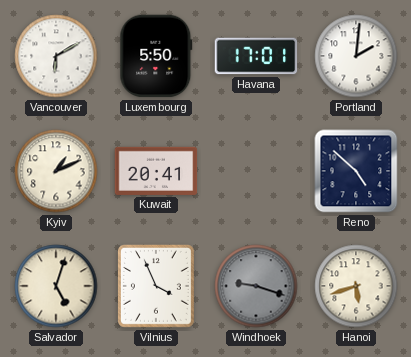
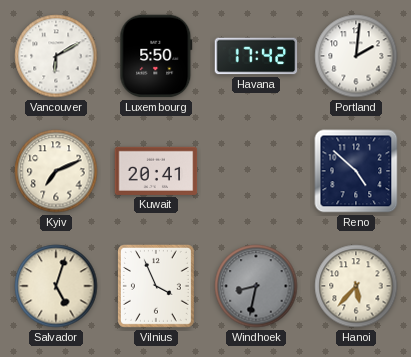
Havana: 17:01 -> 17:42 (256, 56)
Kyiv: 1:11 -> 7:11 (56, 171)
Windhoek: 9:18 -> 8:32 (256, 286)
Hanoi: 5:42 -> 5:37 (356, 286)
